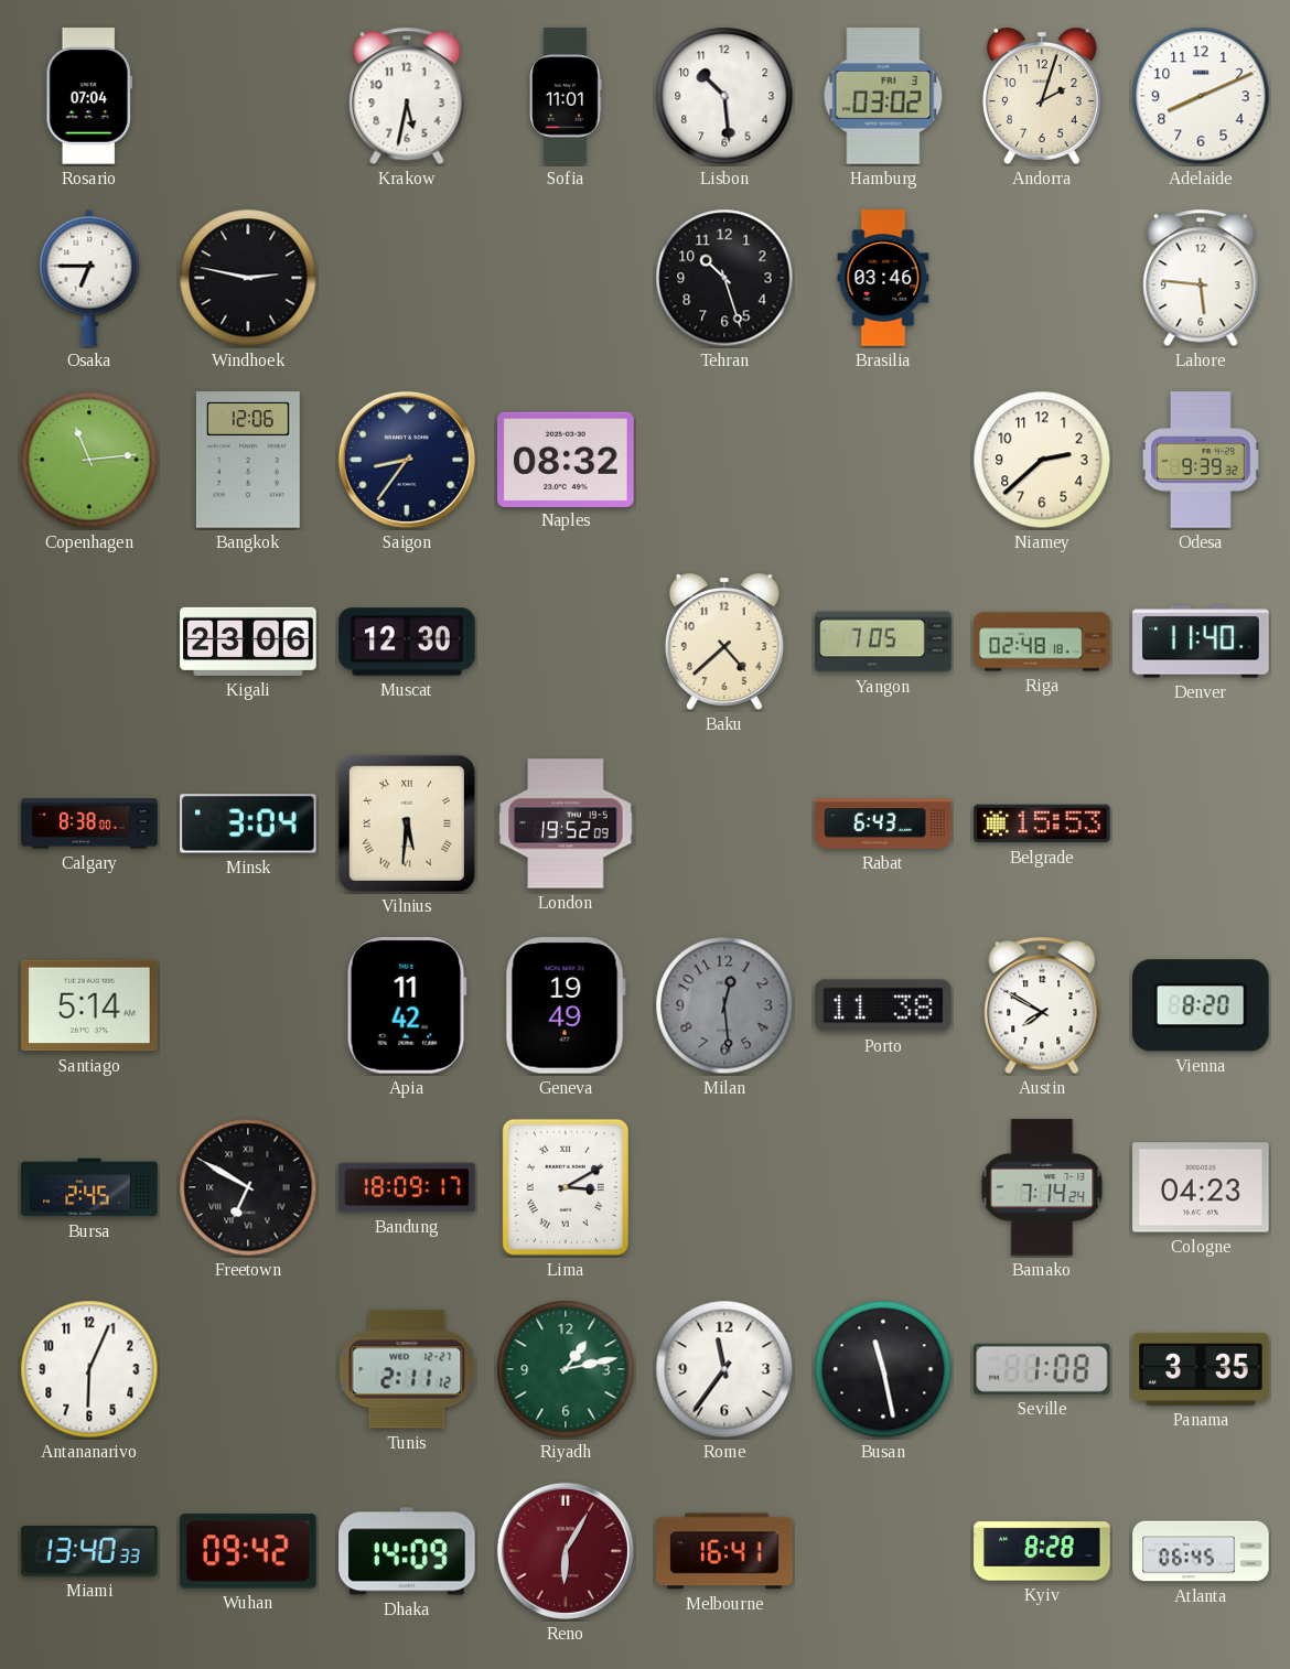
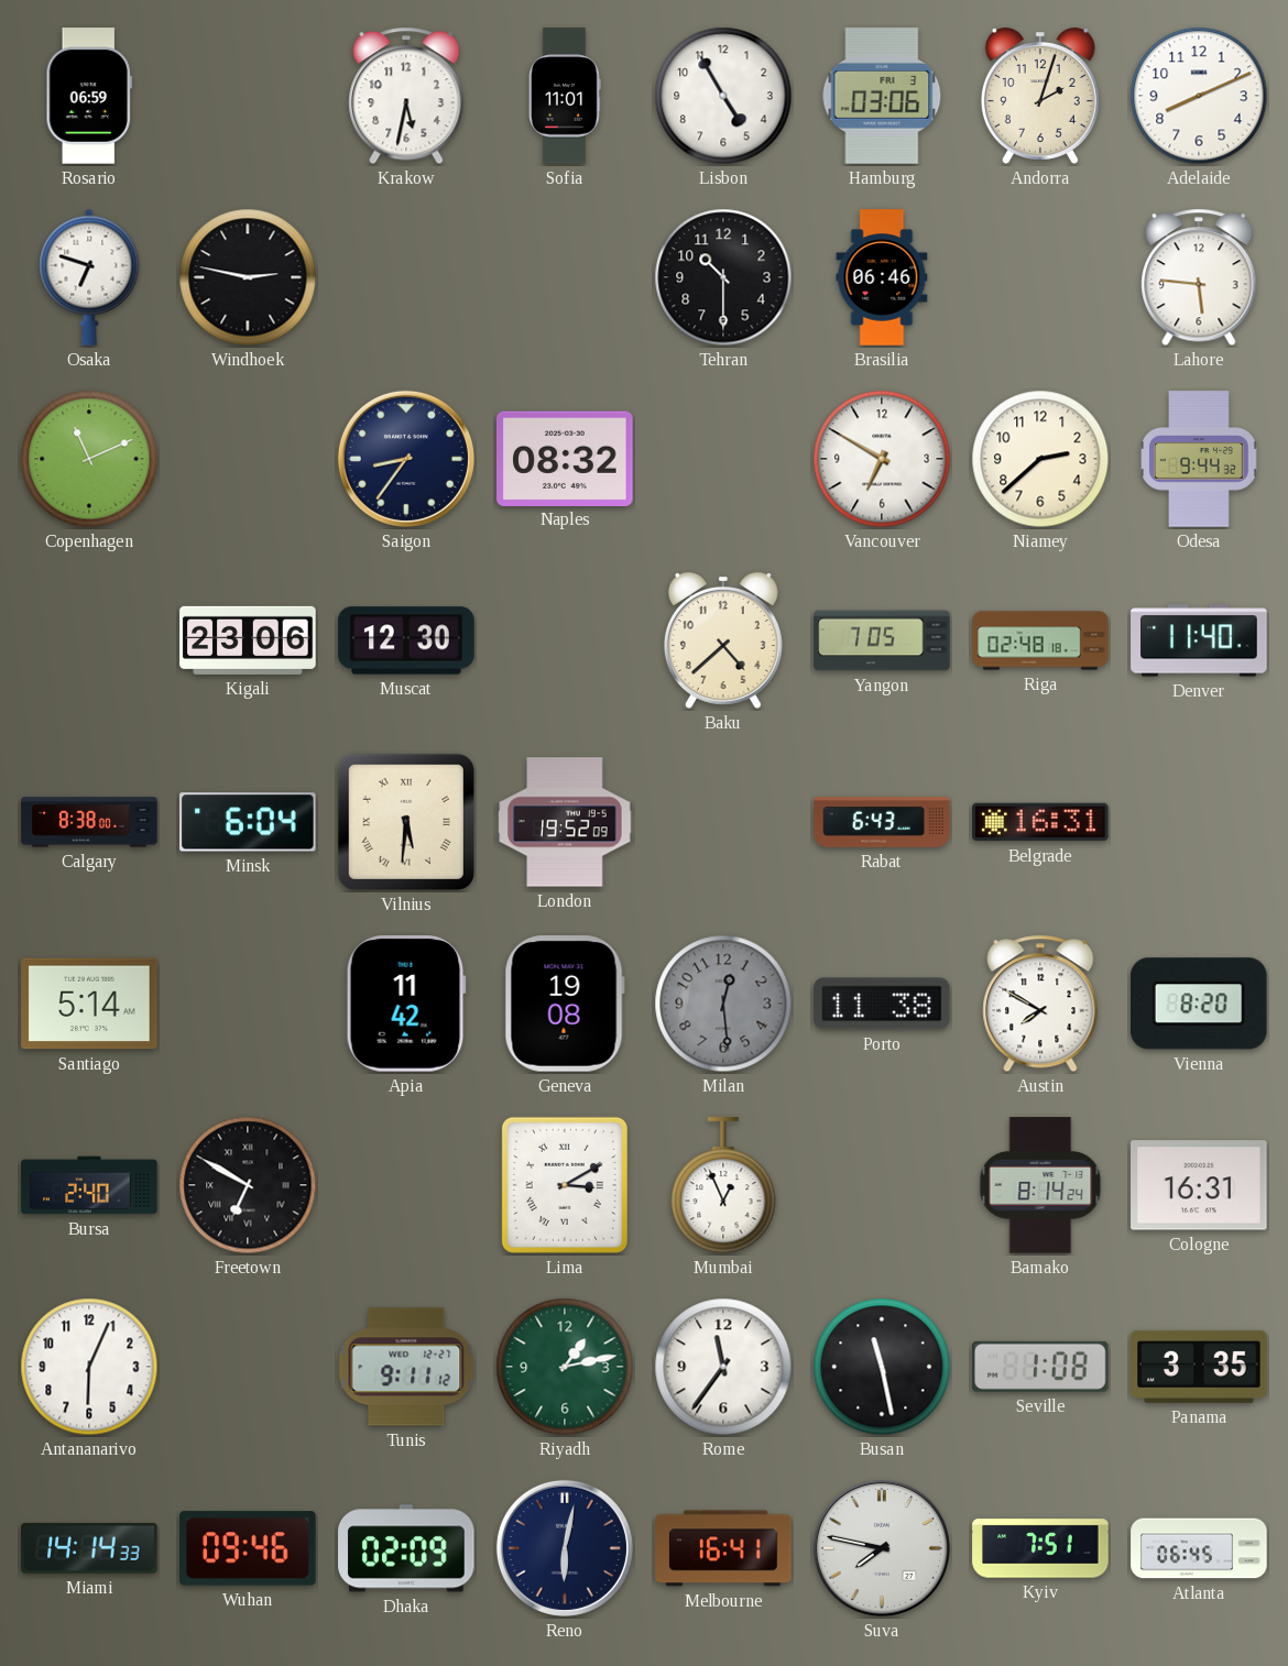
Rosario: 07:04 -> 06:59 (89, 96)
Lisbon: 10:29 -> 4:55 (723, 96)
Hamburg: 03:02 -> 03:06 (882, 96)
Osaka: 6:45 -> 6:48 (89, 277)
Tehran: 10:27 -> 10:30 (723, 277)
Brasilia: 03:46 -> 06:46 (882, 277)
Copenhagen: 11:14 -> 11:11 (89, 459)
Bangkok: 12:06 -> none (248, 460)
Vancouver: none -> 6:50 (882, 459)
Odesa: 9:39 -> 9:44 (1199, 459)
Minsk: 3:04 -> 6:04 (248, 822)
Belgrade: 15:53 -> 16:31 (1040, 822)
Geneva: 19:49 -> 19:08 (565, 1004)
Bursa: 2:45 -> 2:40 (89, 1185)
Bandung: 18:09 -> none (407, 1187)
Mumbai: none -> 12:56 (723, 1186)
Bamako: 7:14 -> 8:14 (1040, 1185)
Cologne: 04:23 -> 16:31 (1199, 1185)
Tunis: 2:11 -> 9:11 (406, 1367)
Miami: 13:40 -> 14:14 (89, 1548)
Wuhan: 09:42 -> 09:46 (248, 1548)
Dhaka: 14:09 -> 02:09 (406, 1548)
Reno: 6:05 -> 6:02 (565, 1548)
Reno dial: burgundy -> navy (565, 1548)
Suva: none -> 7:47 (882, 1548)
Kyiv: 8:28 -> 7:51 (1040, 1548)
